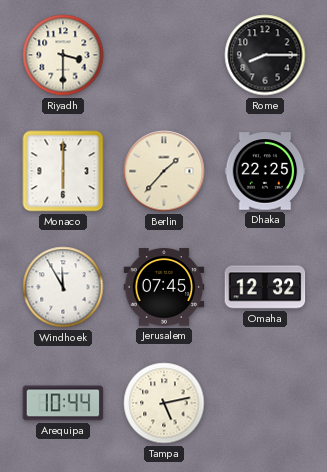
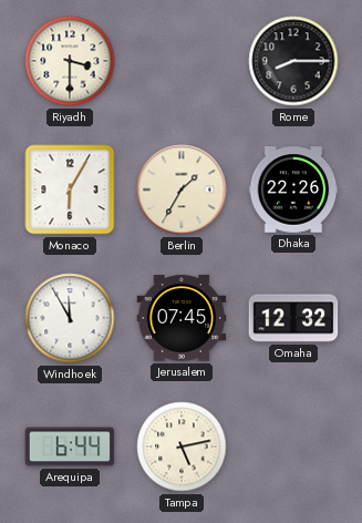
Monaco: 6:00 -> 6:05 (70, 189)
Berlin: 1:37 -> 1:35 (182, 189)
Dhaka: 22:25 -> 22:26 (293, 189)
Arequipa: 10:44 -> 6:44 (70, 447)
